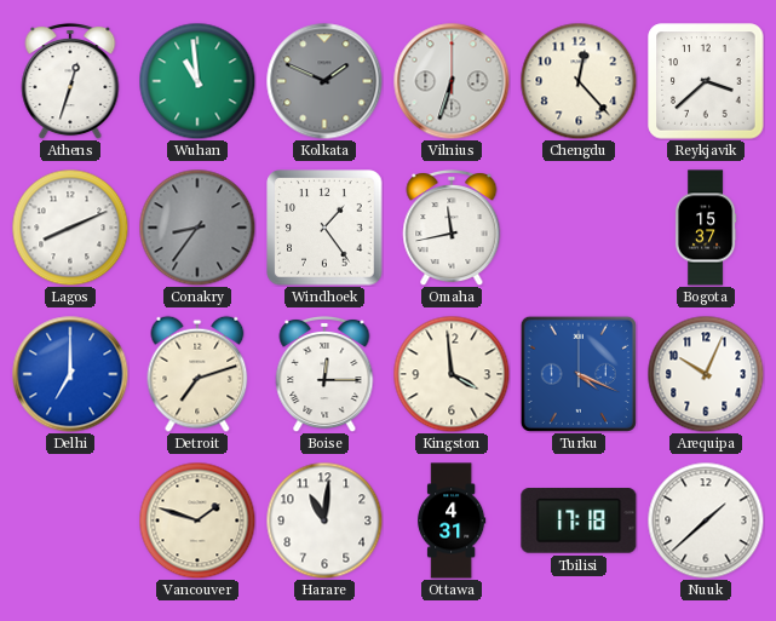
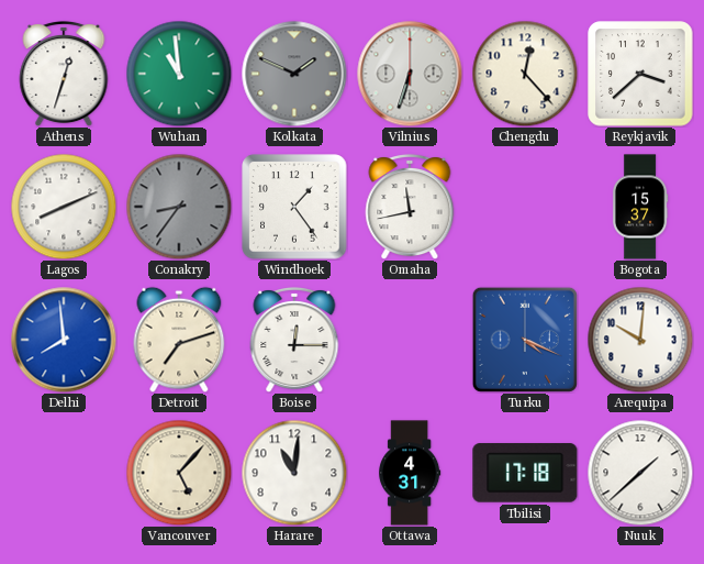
Delhi: 7:00 -> 7:59 (64, 340)
Kingston: 3:59 -> none (452, 374)
Arequipa: 10:04 -> 10:01 (640, 340)
Vancouver: 1:48 -> 5:07 (179, 473)
